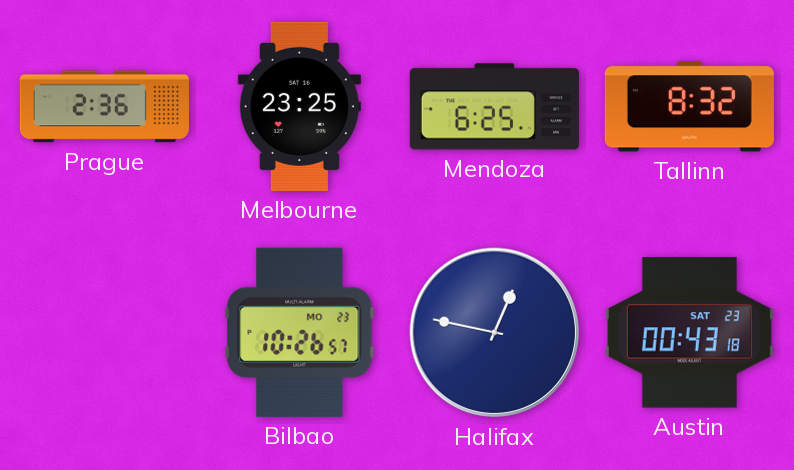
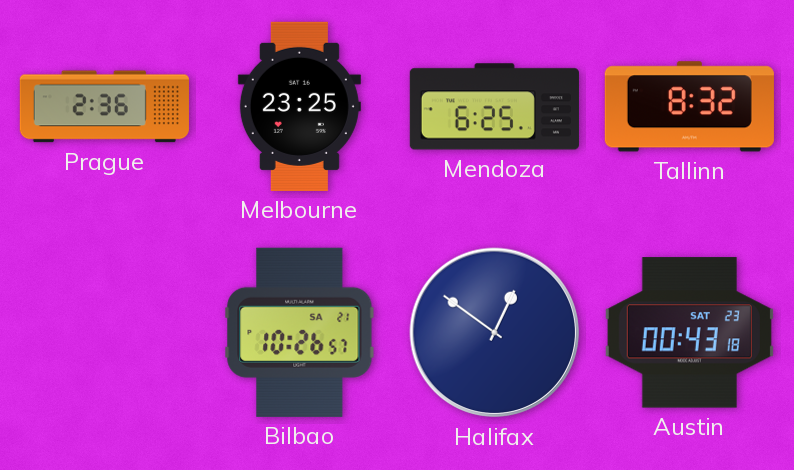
Bilbao date: MO 23 -> SA 21 (300, 332)
Halifax: 12:47 -> 12:51 (495, 333)
